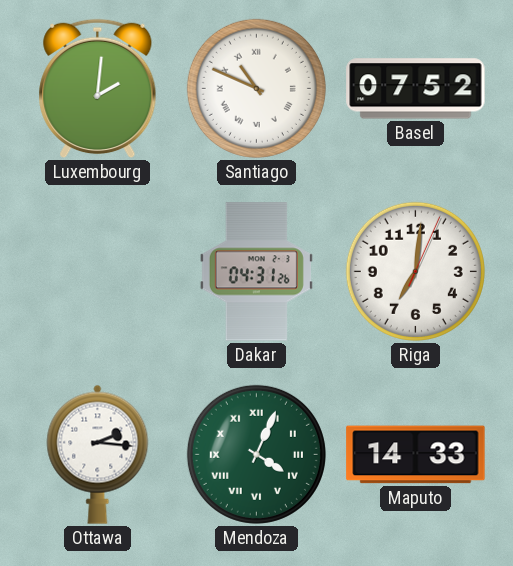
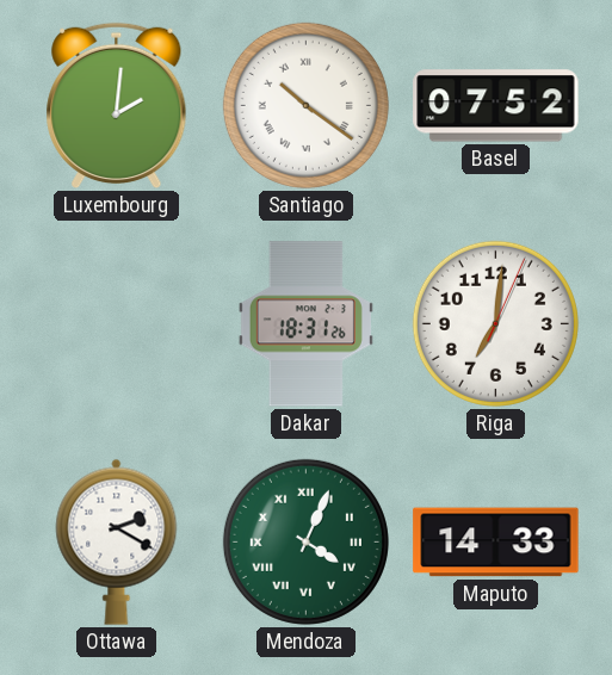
Santiago: 10:49 -> 10:21 (305, 105)
Dakar: 04:31 -> 18:31 (305, 324)
Ottawa: 2:16 -> 2:20 (117, 541)
